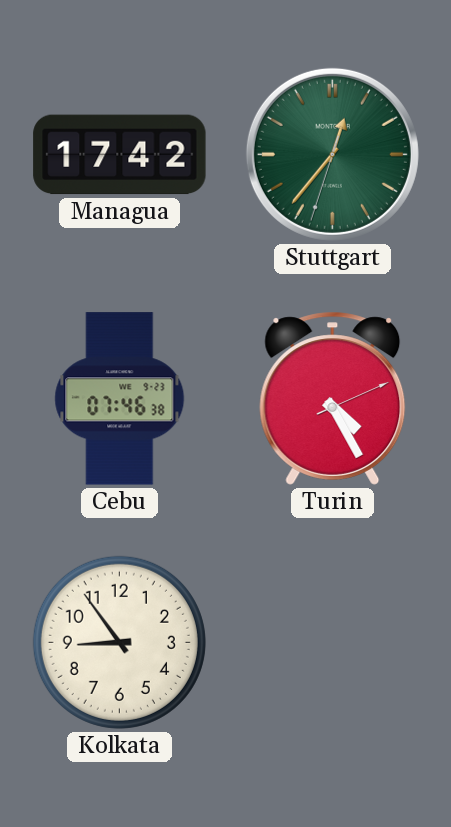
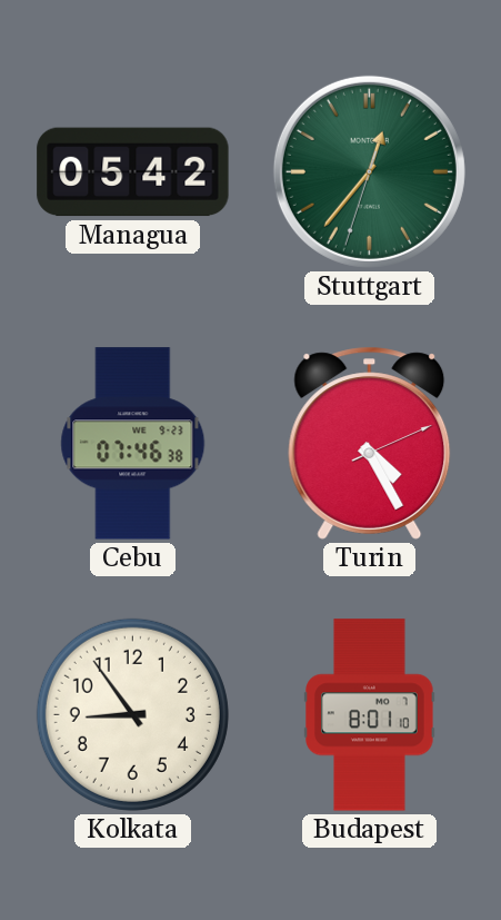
Managua: 17:42 -> 05:42 (133, 172)
Budapest: none -> 8:01 (370, 715)
